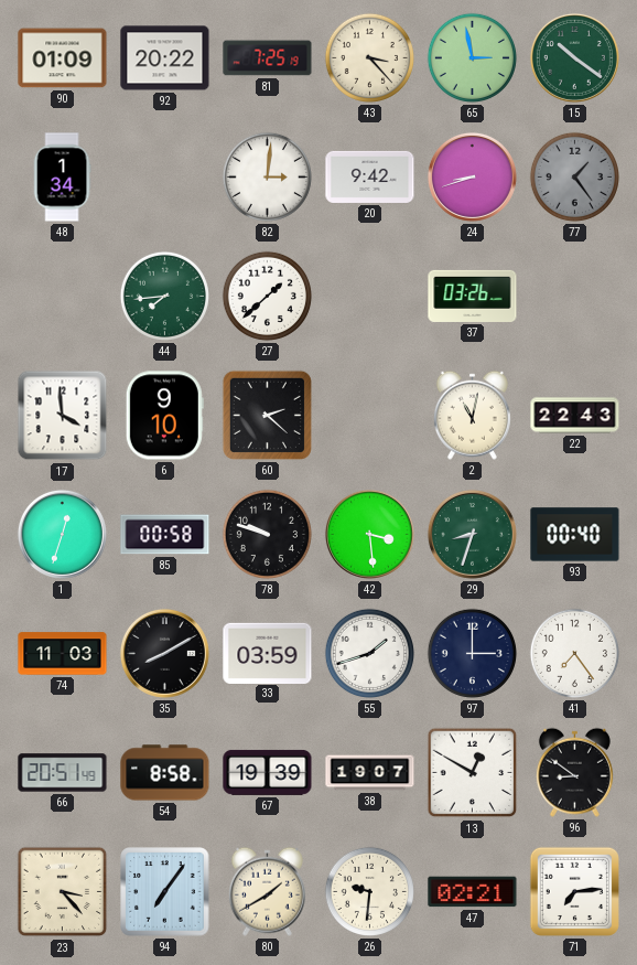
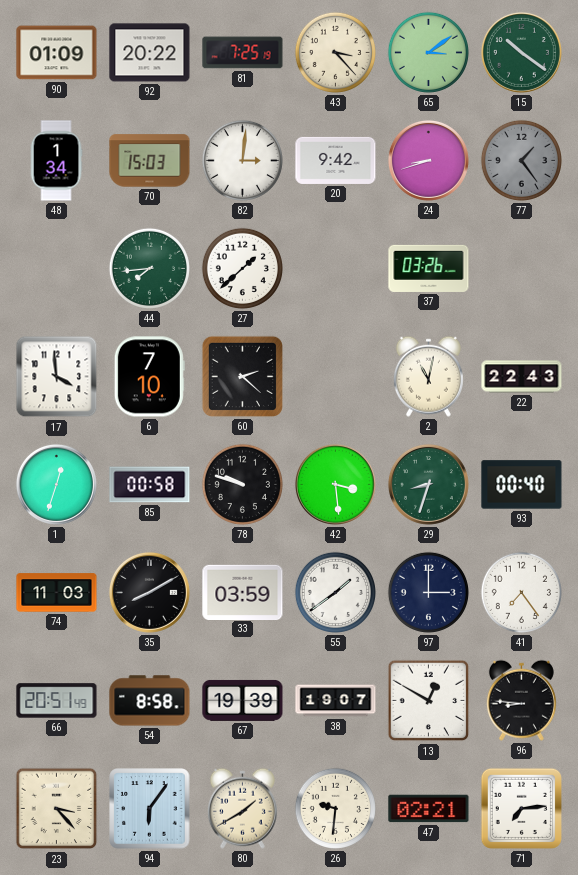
65: 2:58 -> 3:09 (428, 52)
70: none -> 15:03 (150, 161)
6: 9:10 -> 7:10 (149, 377)
55: 1:42 -> 1:39 (335, 592)
96: 8:51 -> 8:46 (521, 700)
94: 7:06 -> 6:06 (150, 809)
